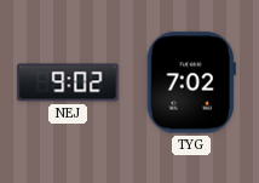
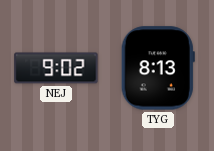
TYG: 7:02 -> 8:13 (158, 68)
